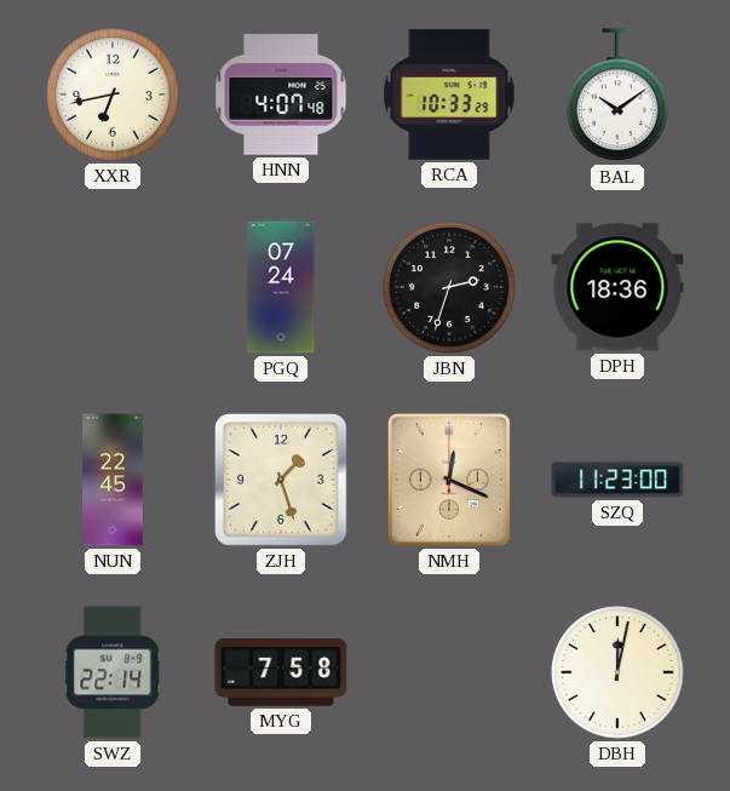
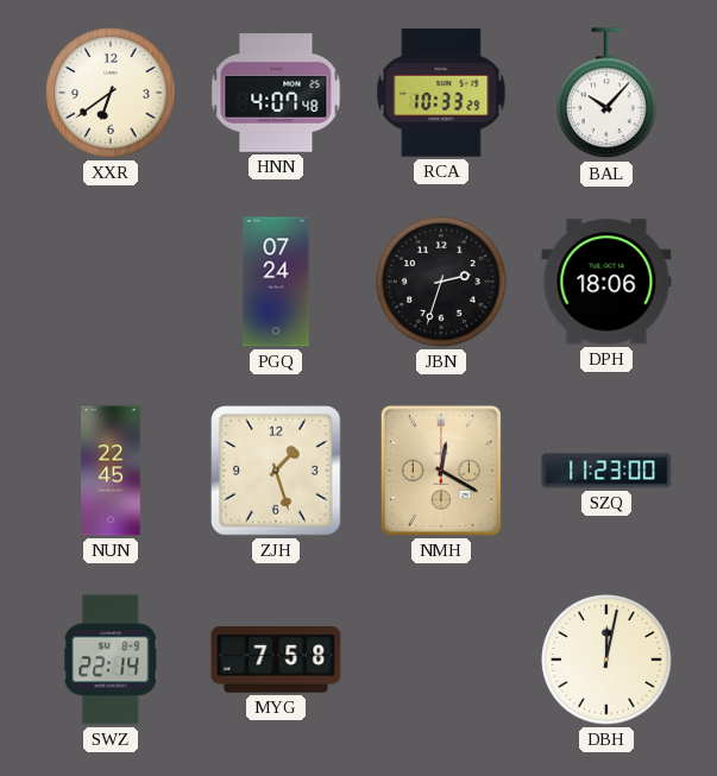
XXR: 6:43 -> 6:39 (111, 93)
BAL: 10:09 -> 10:07 (606, 94)
DPH: 18:36 -> 18:06 (606, 282)
NMH: 12:19 -> 12:20 (441, 471)
